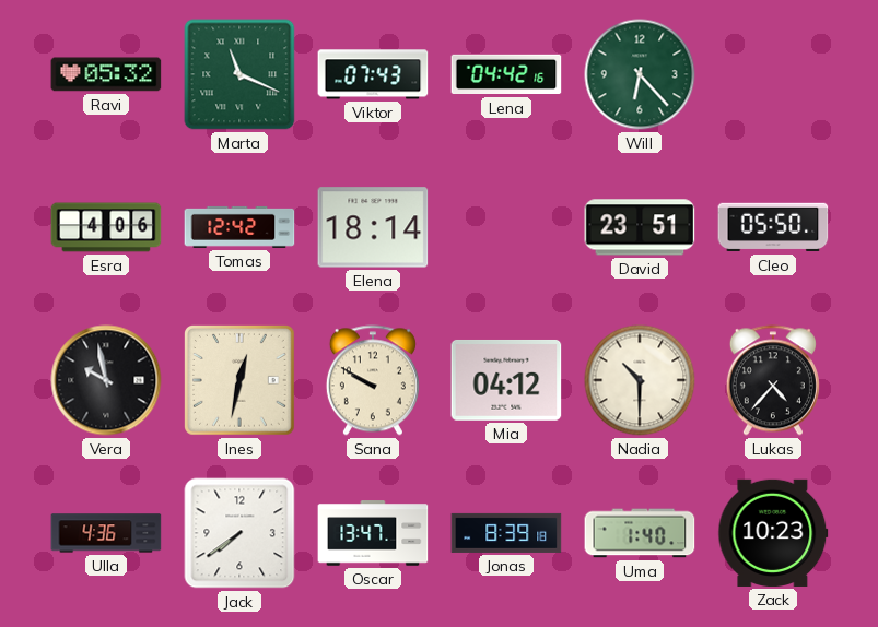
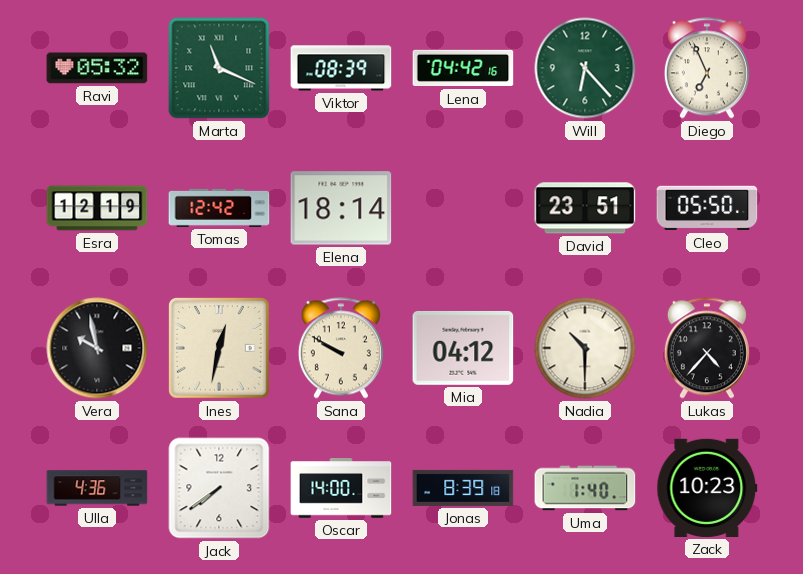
Viktor: 07:43 -> 08:39 (341, 68)
Diego: none -> 6:56 (707, 68)
Esra: 4:06 -> 12:19 (97, 208)
Oscar: 13:47 -> 14:00 (341, 488)
